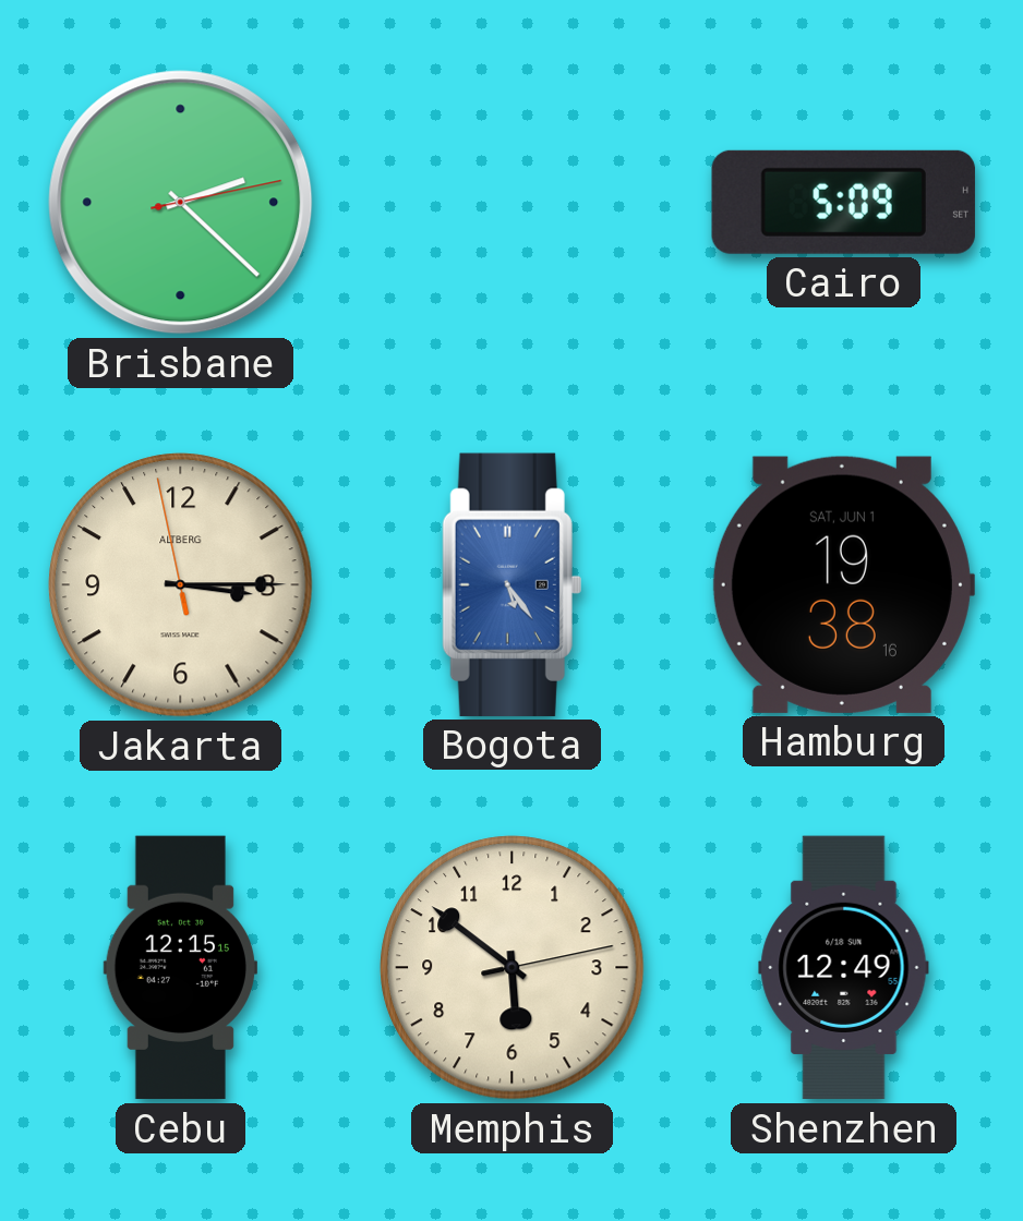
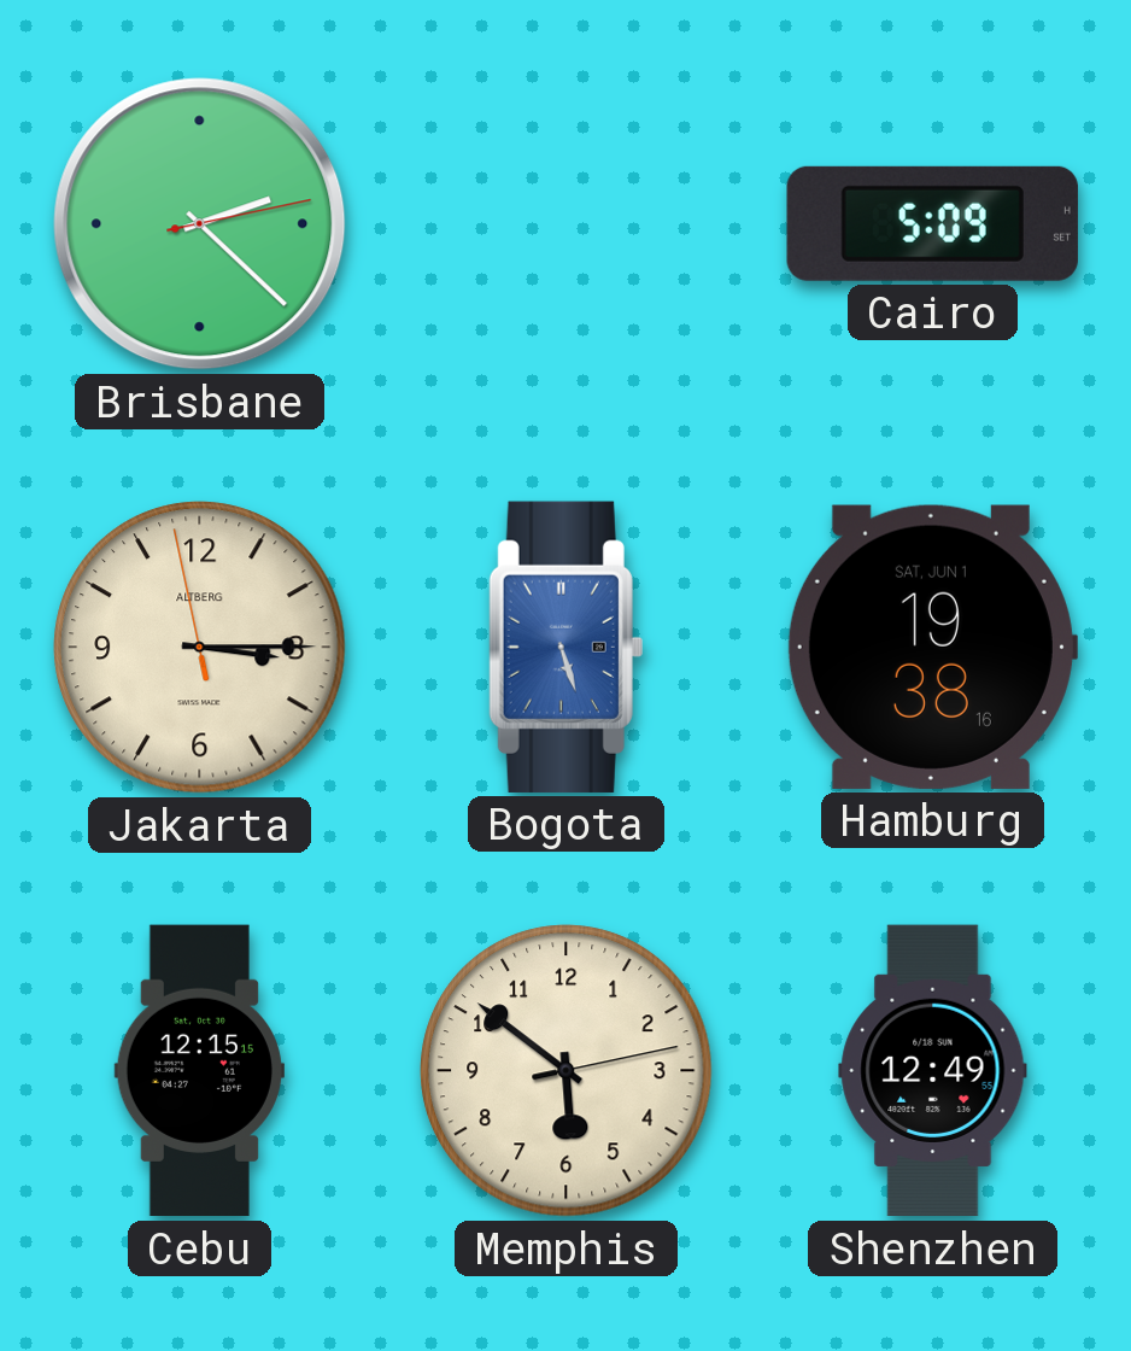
Bogota: 5:24 -> 5:27 (565, 647)
